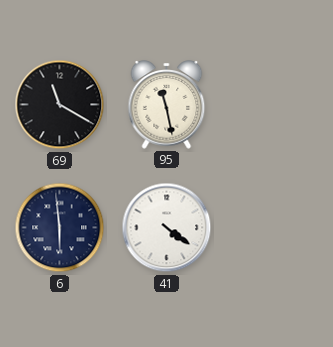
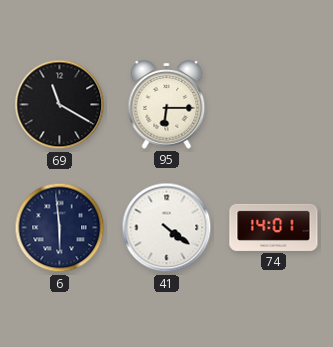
95: 11:28 -> 6:15 (167, 105)
74: none -> 14:01 (274, 227)
